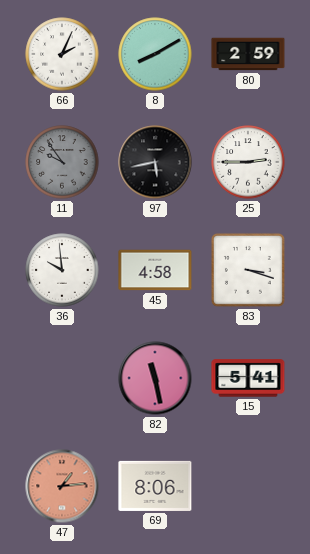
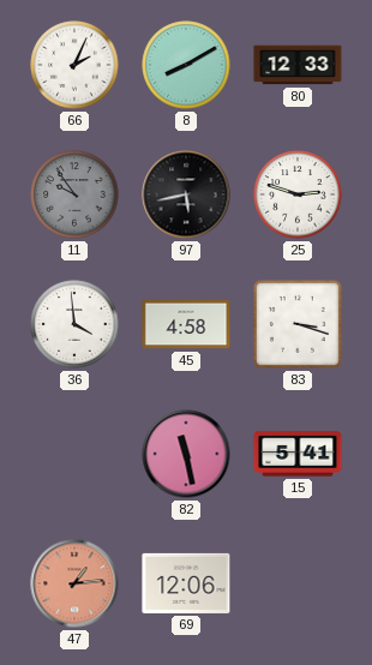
80: 2:59 -> 12:33 (298, 65)
25: 2:45 -> 2:48 (298, 194)
36: 9:59 -> 3:59 (74, 324)
69: 8:06 -> 12:06 (186, 583)
